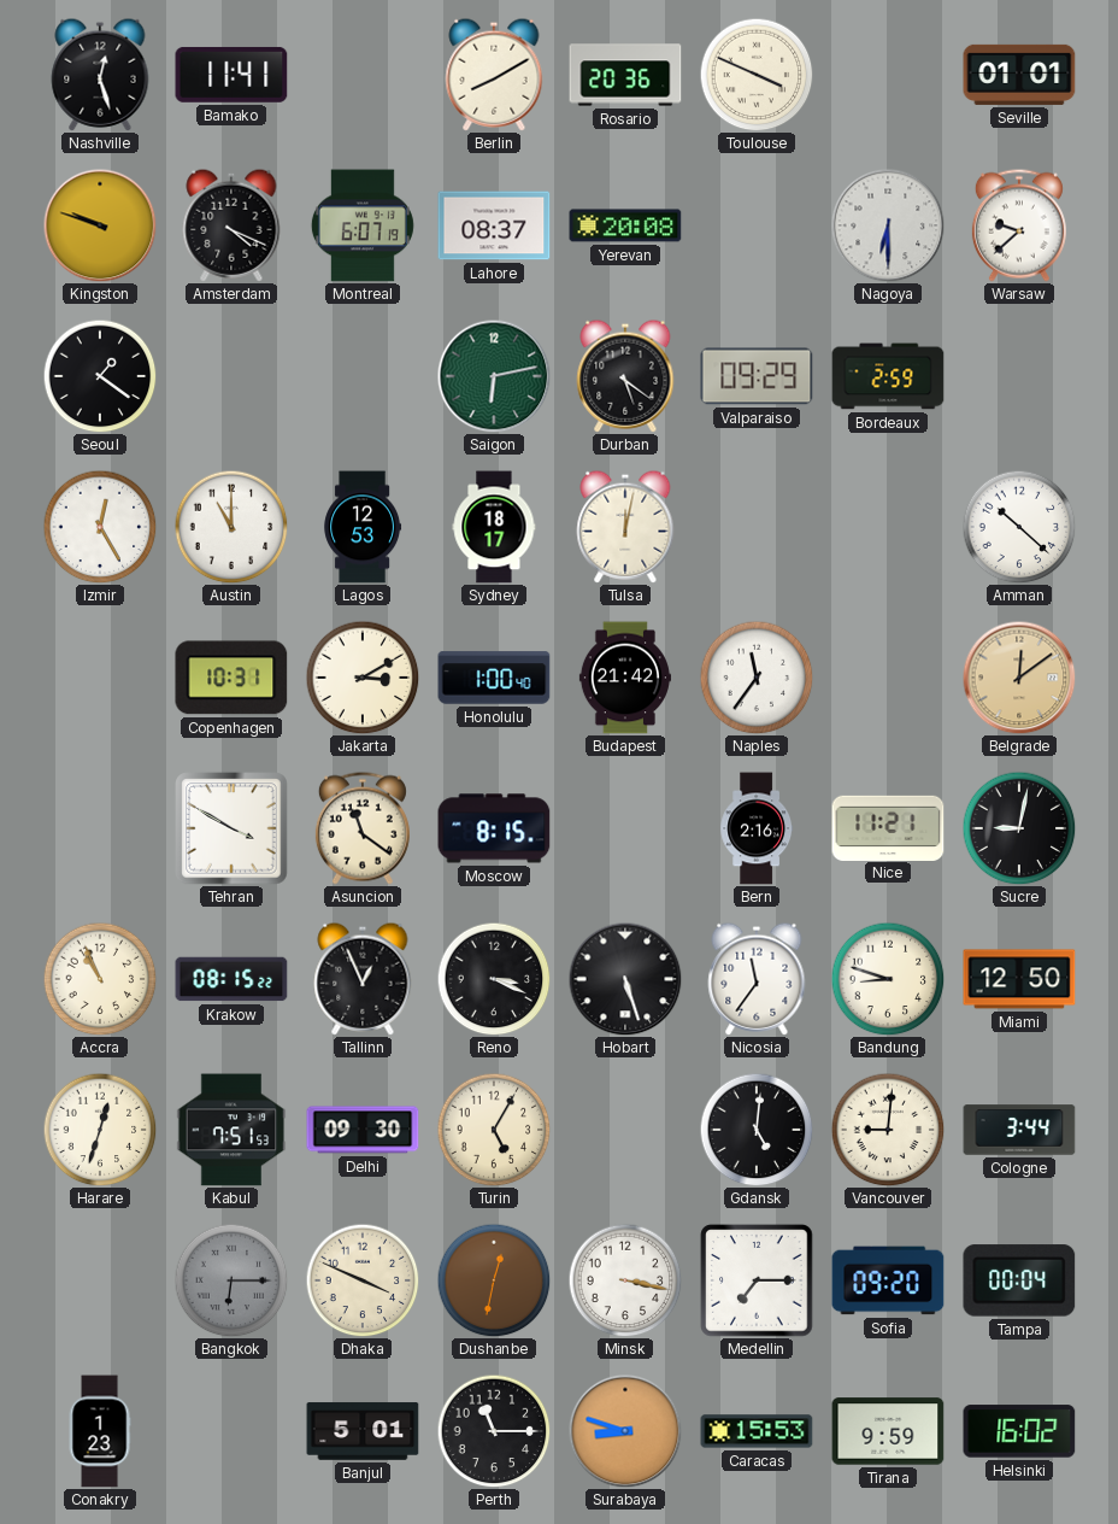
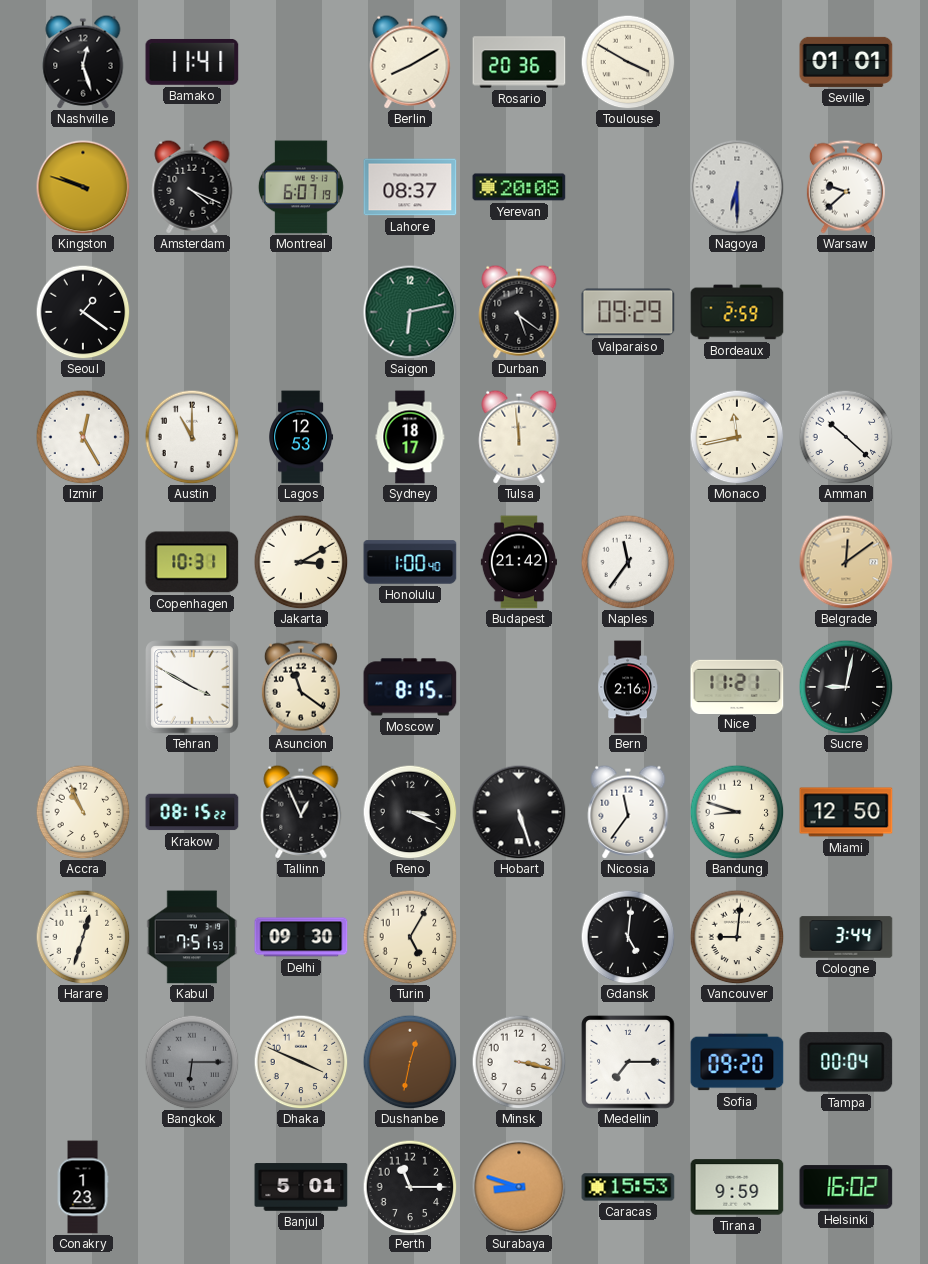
Toulouse: 3:49 -> 3:50 (628, 62)
Tulsa: 12:02 -> 11:59 (519, 437)
Monaco: none -> 11:43 (737, 437)
